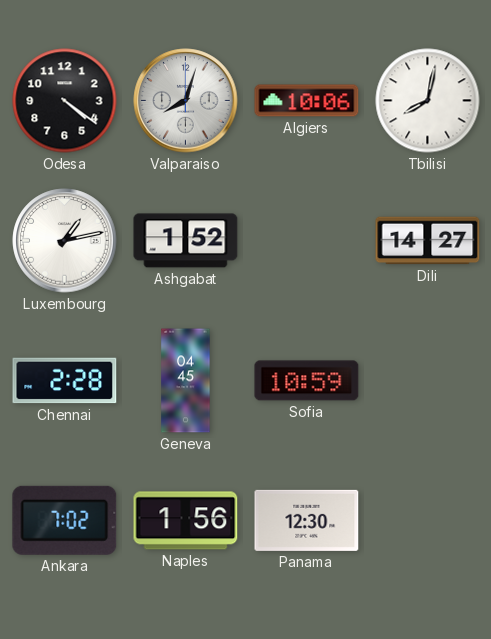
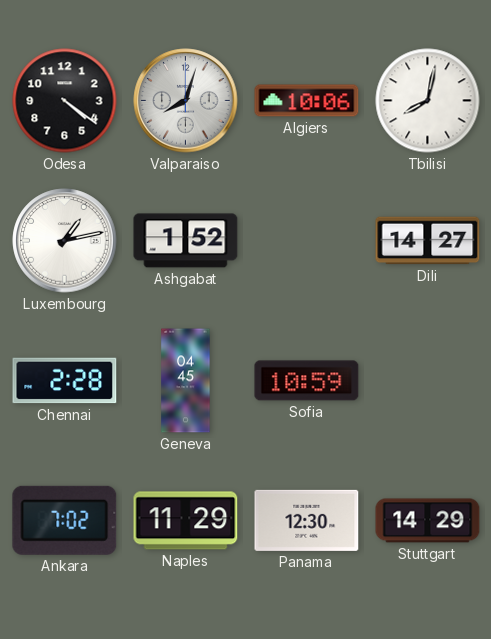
Naples: 1:56 -> 11:29 (186, 521)
Stuttgart: none -> 14:29 (428, 521)
